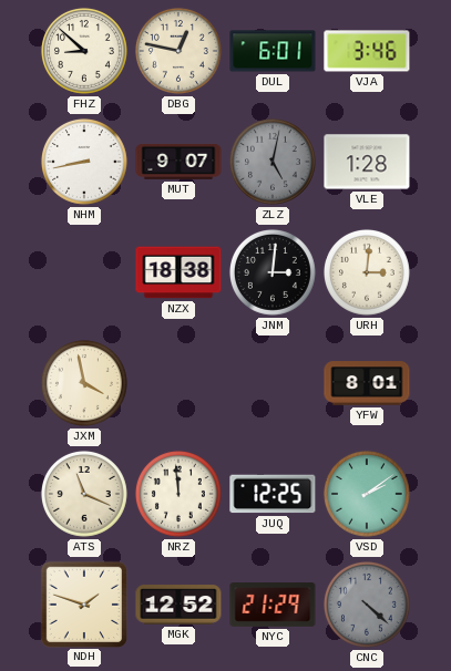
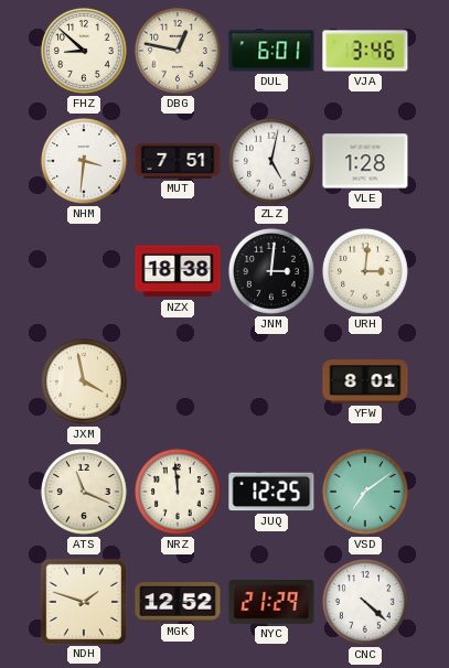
NHM: 8:43 -> 3:31 (84, 161)
MUT: 9:07 -> 7:51 (178, 161)
ZLZ dial: grey -> white (271, 161)
VSD: 2:09 -> 7:09 (365, 492)
CNC dial: grey -> white (365, 602)
